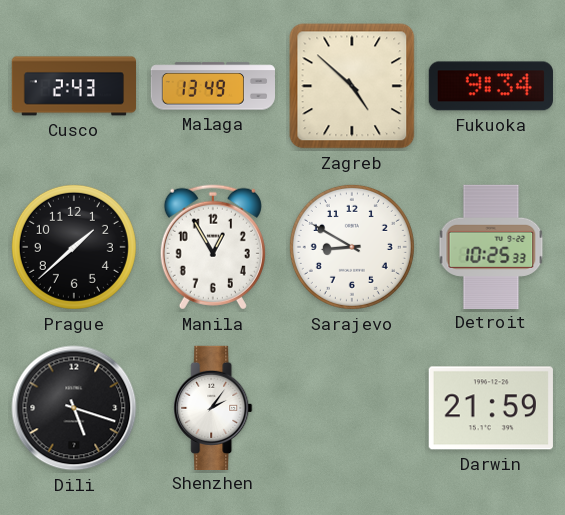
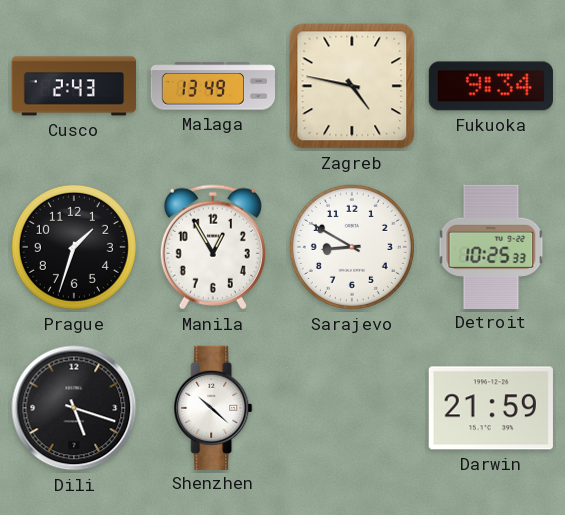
Zagreb: 4:52 -> 4:47 (352, 86)
Prague: 1:38 -> 1:33 (74, 247)
Shenzhen: 2:06 -> 10:22 (213, 407)
